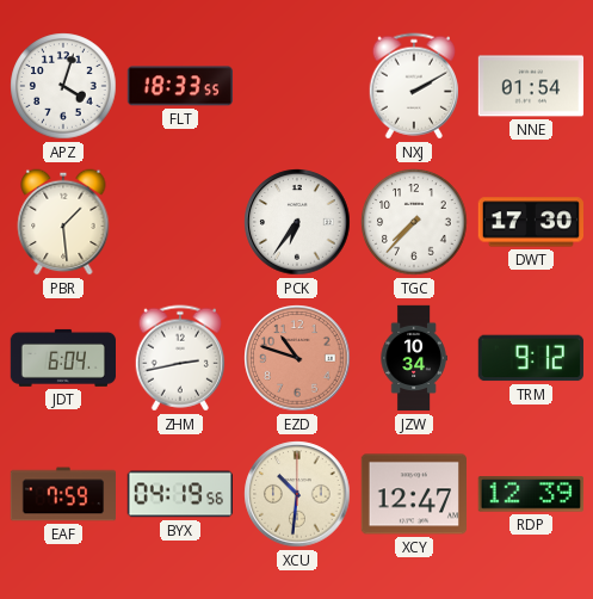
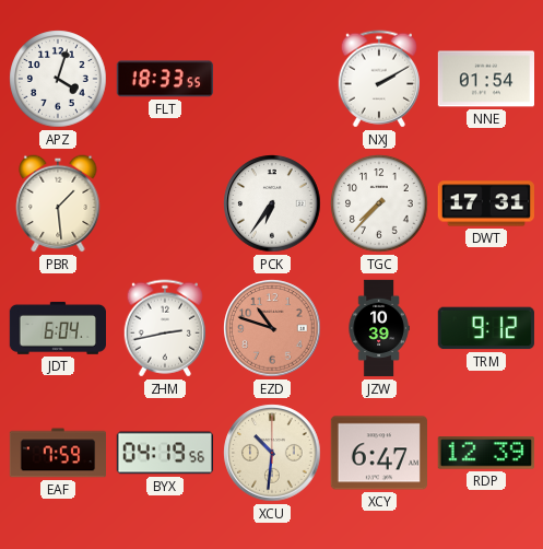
DWT: 17:30 -> 17:31 (485, 203)
JZW: 10:34 -> 10:39 (379, 328)
XCY: 12:47 -> 6:47 (378, 453)
